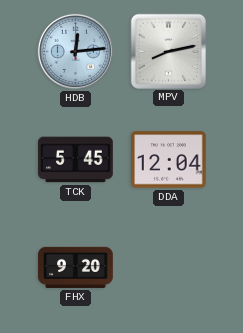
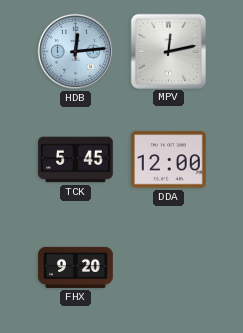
MPV: 8:13 -> 12:13 (168, 51)
DDA: 12:04 -> 12:00 (169, 160)
